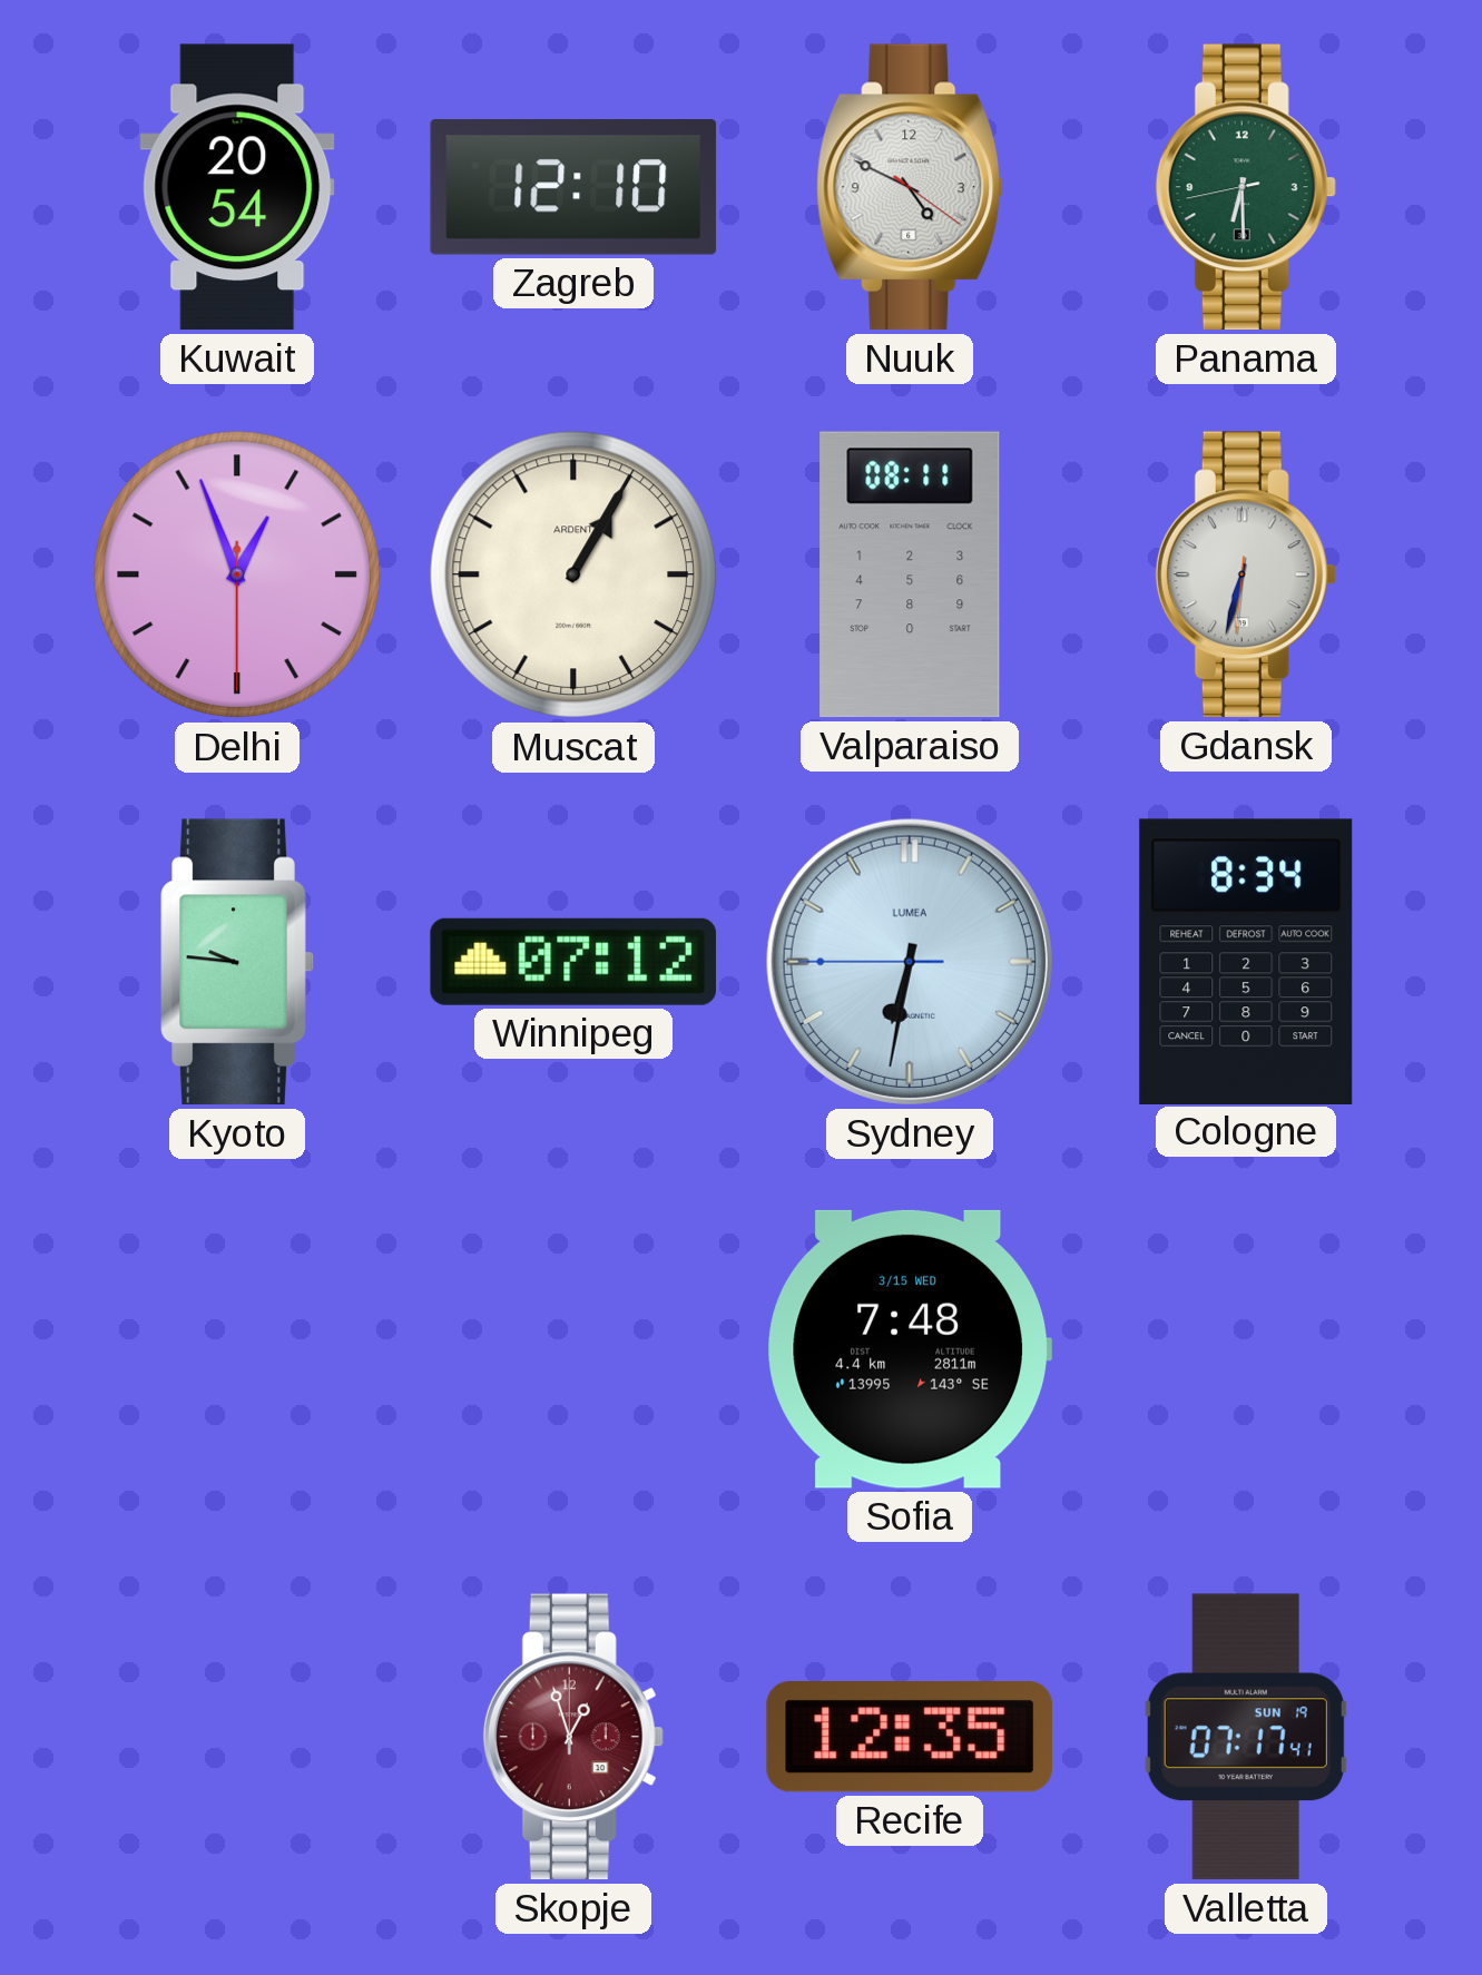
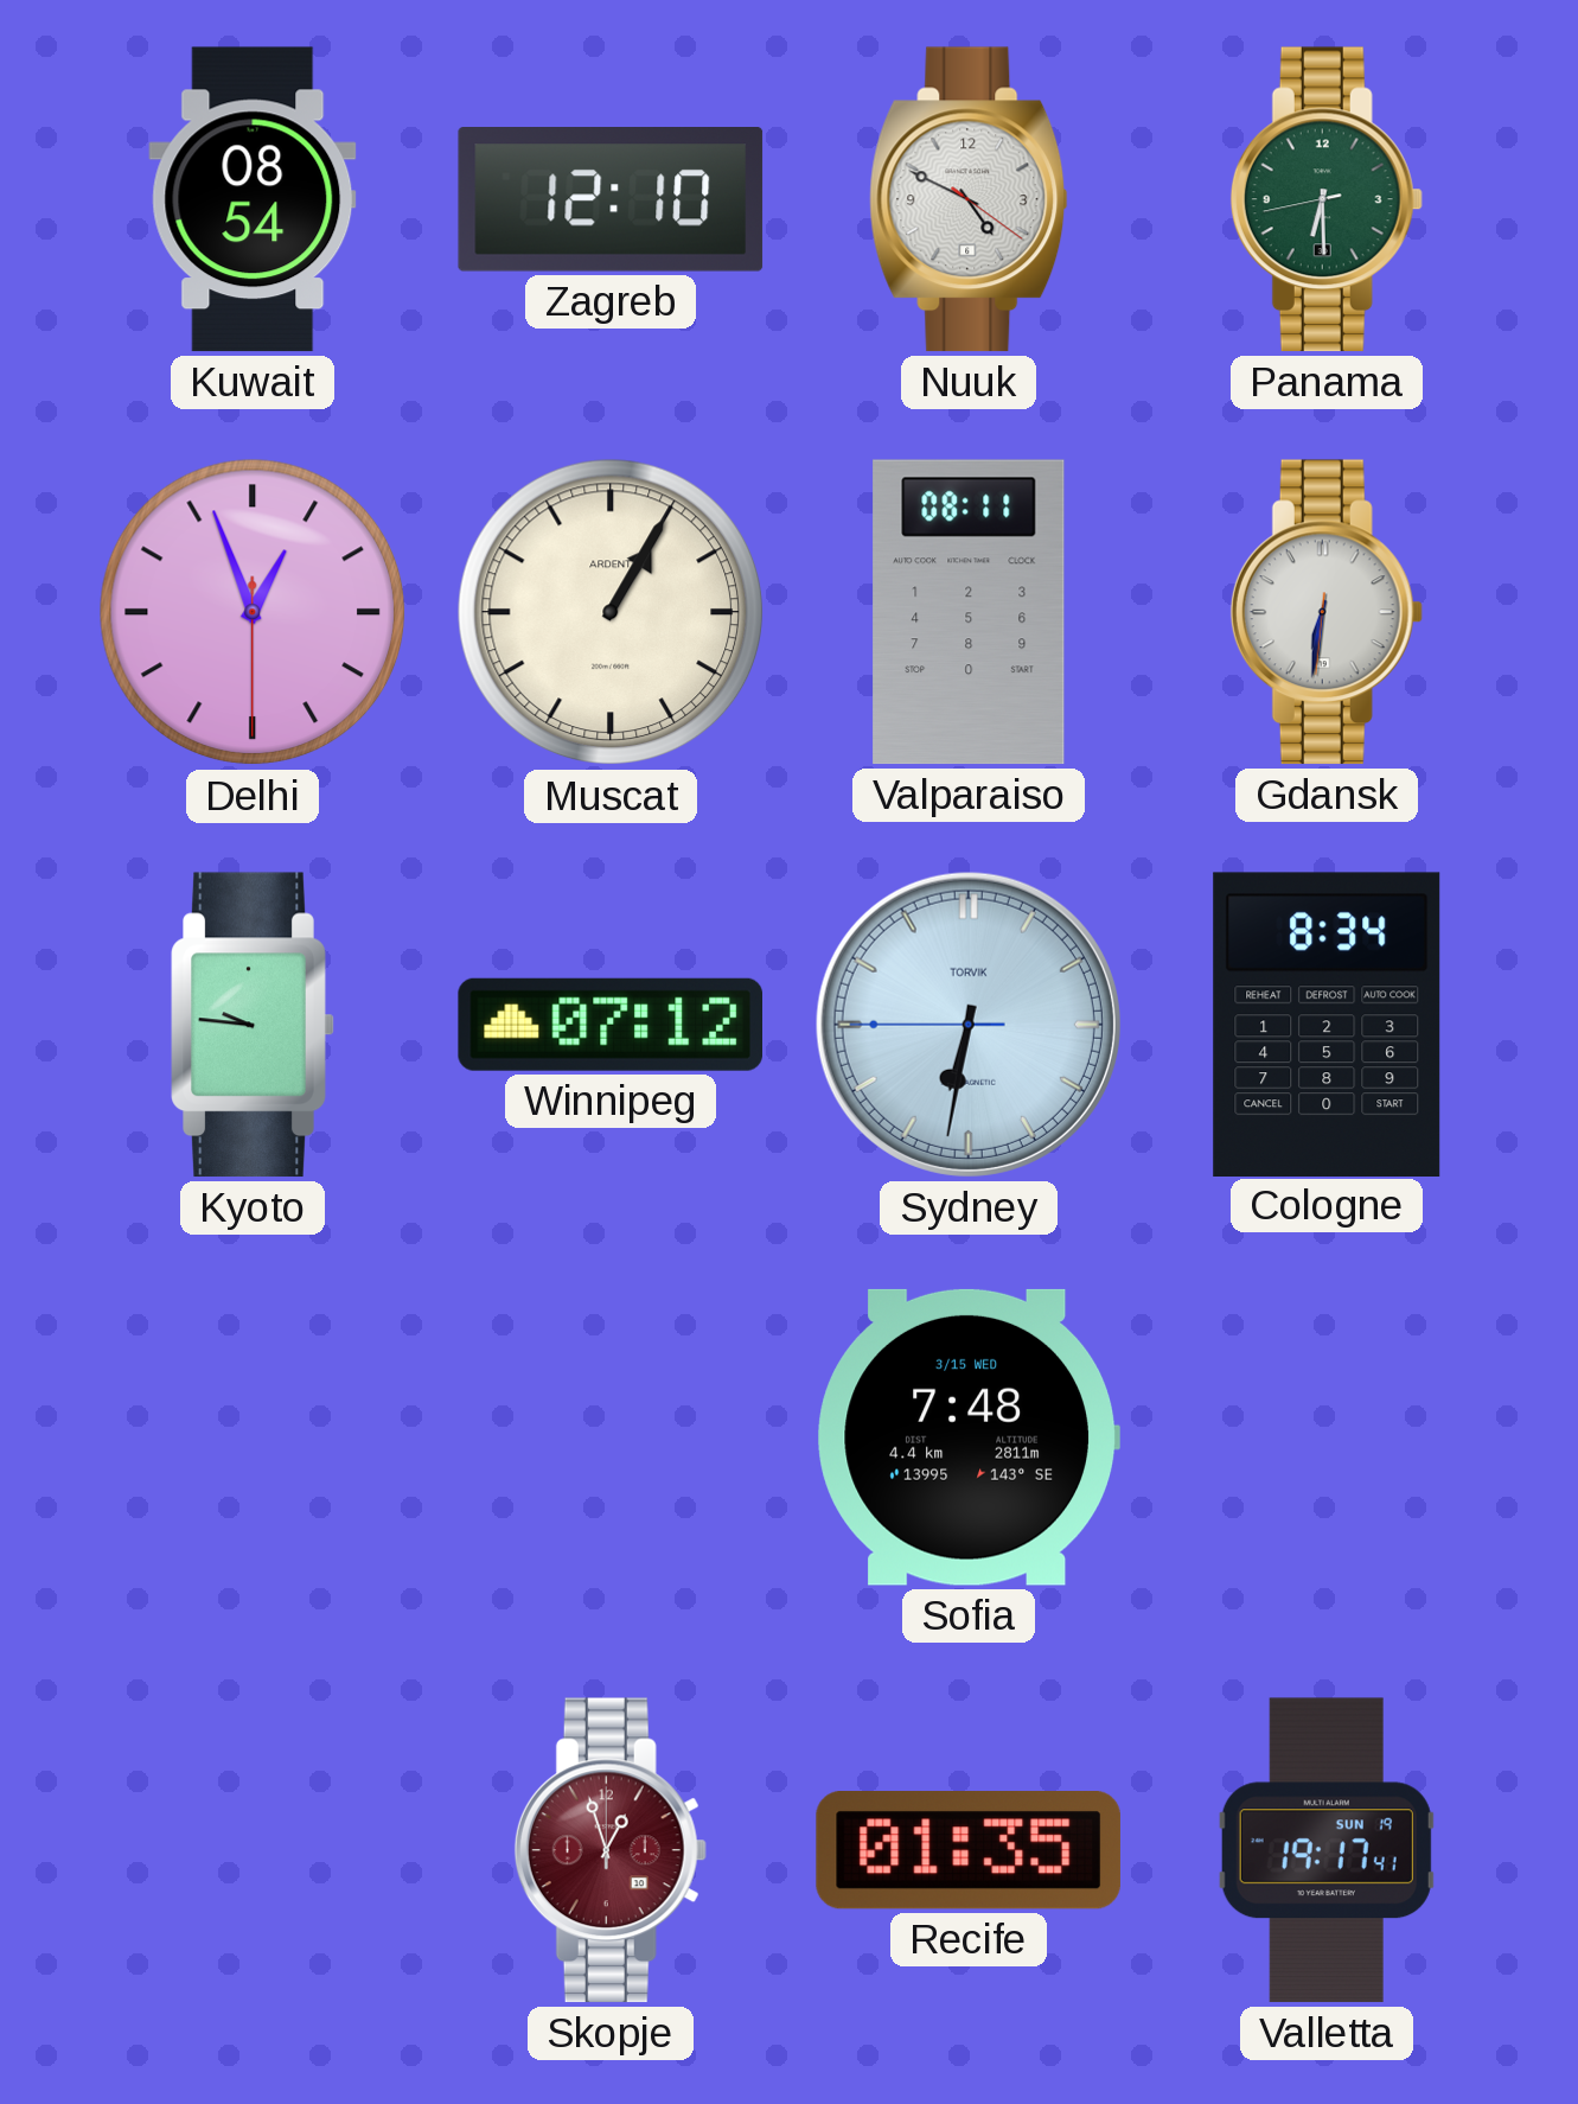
Kuwait: 20:54 -> 08:54 (253, 199)
Gdansk: 6:32 -> 6:31 (1327, 612)
Sydney brand: LUMEA -> TORVIK (969, 1025)
Recife: 12:35 -> 01:35 (969, 1851)
Valletta: 07:17 -> 19:17 (1327, 1850)
